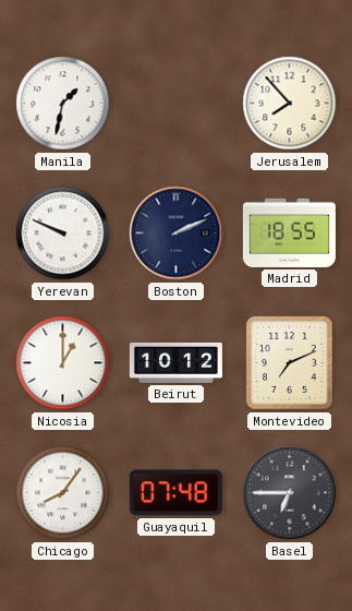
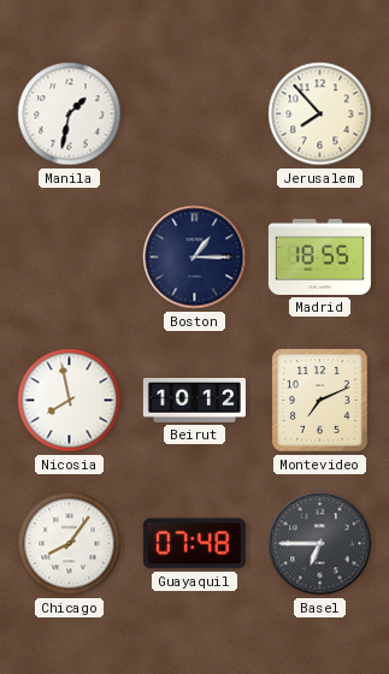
Yerevan: 9:49 -> none (63, 233)
Boston: 2:11 -> 1:15 (195, 258)
Nicosia: 1:00 -> 7:58 (70, 401)
